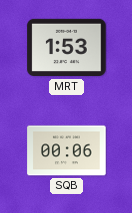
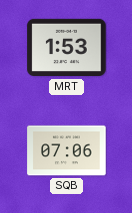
SQB: 00:06 -> 07:06 (67, 151)
